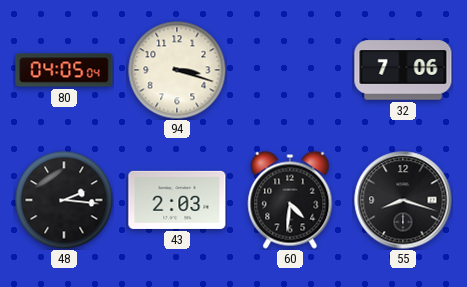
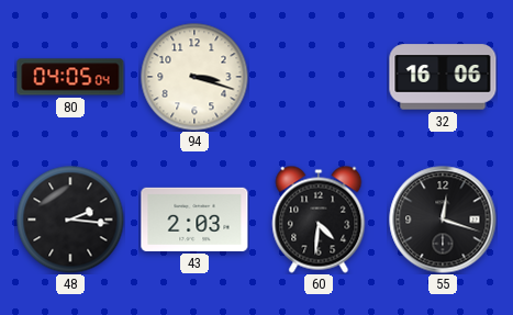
32: 7:06 -> 16:06 (443, 77)
55: 8:18 -> 12:18 (443, 220)
